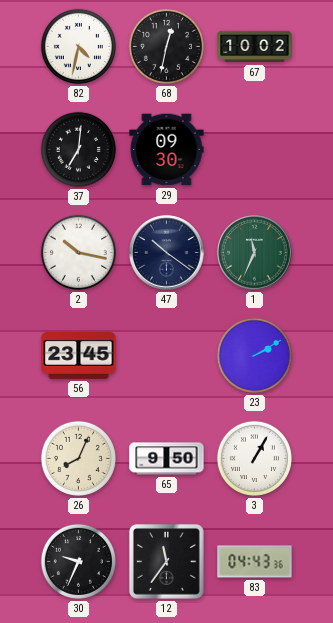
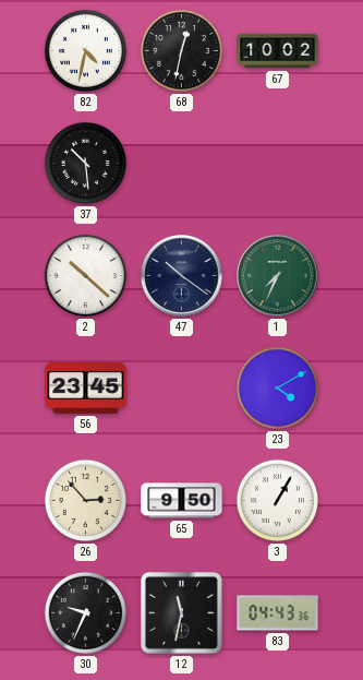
37: 7:01 -> 10:29 (85, 163)
29: 09:30 -> none (167, 150)
2: 10:17 -> 10:22 (85, 275)
1: 11:34 -> 7:34 (278, 276)
23: 2:10 -> 4:10 (277, 387)
26: 8:04 -> 2:53 (85, 500)
12: 11:36 -> 11:32 (181, 612)
